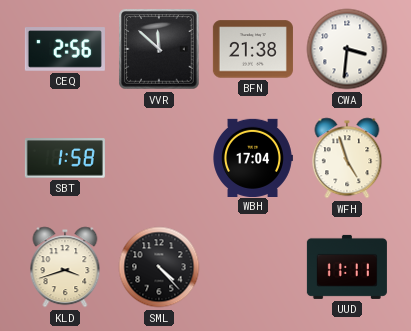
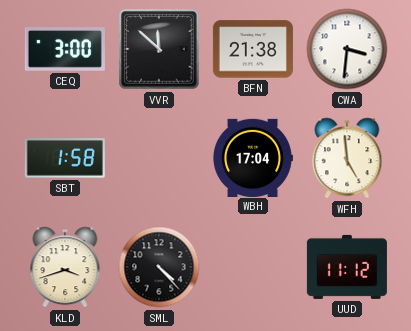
CEQ: 2:56 -> 3:00 (65, 49)
WFH: 4:57 -> 4:59 (347, 158)
UUD: 11:11 -> 11:12 (347, 267)
